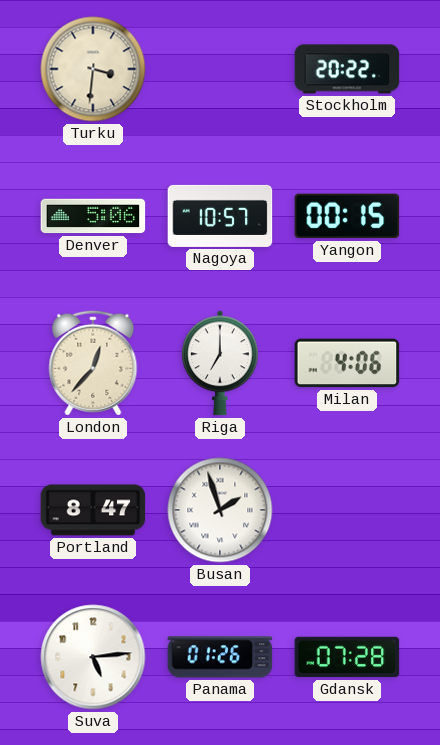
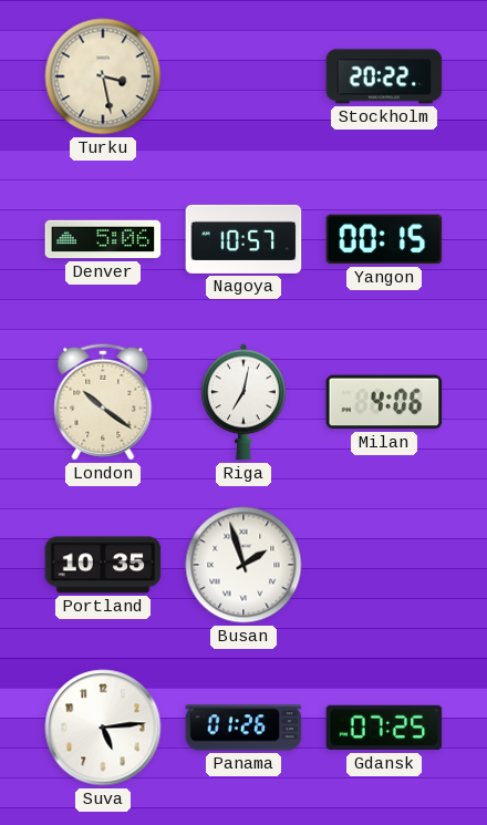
Turku: 3:31 -> 3:28 (103, 76)
London: 12:37 -> 10:21 (103, 402)
Riga: 7:00 -> 7:02 (245, 402)
Portland: 8:47 -> 10:35 (103, 565)
Gdansk: 07:28 -> 07:25 (384, 728)
